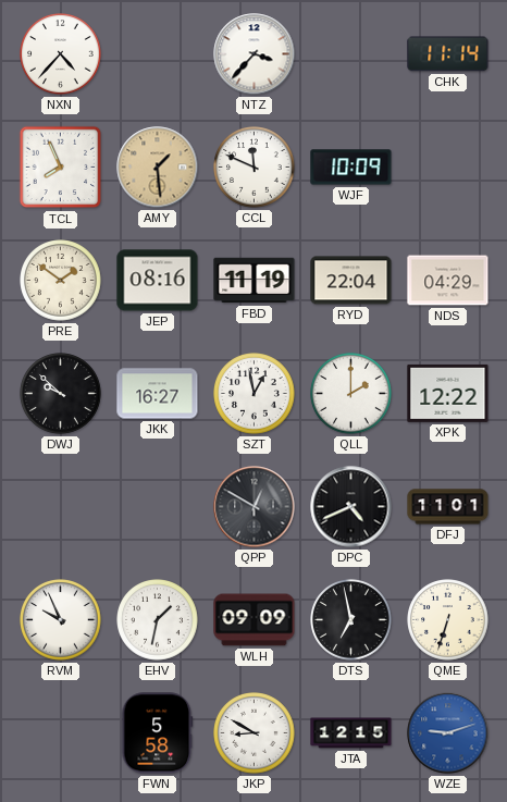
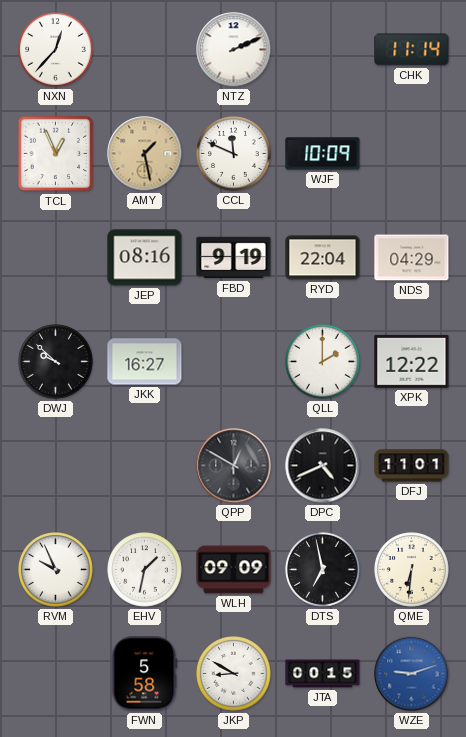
NXN: 4:37 -> 12:37 (56, 50)
NTZ: 3:37 -> 2:11 (234, 50)
TCL: 7:56 -> 12:56 (56, 154)
AMY: 1:29 -> 1:28 (145, 154)
PRE: 1:51 -> none (61, 281)
FBD: 11:19 -> 9:19 (234, 258)
SZT: 12:58 -> none (255, 394)
QME: 6:33 -> 6:31 (412, 570)
JTA: 12:15 -> 00:15 (323, 674)
